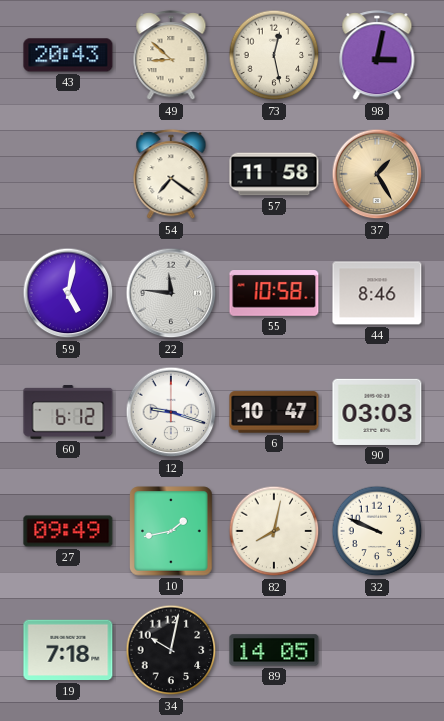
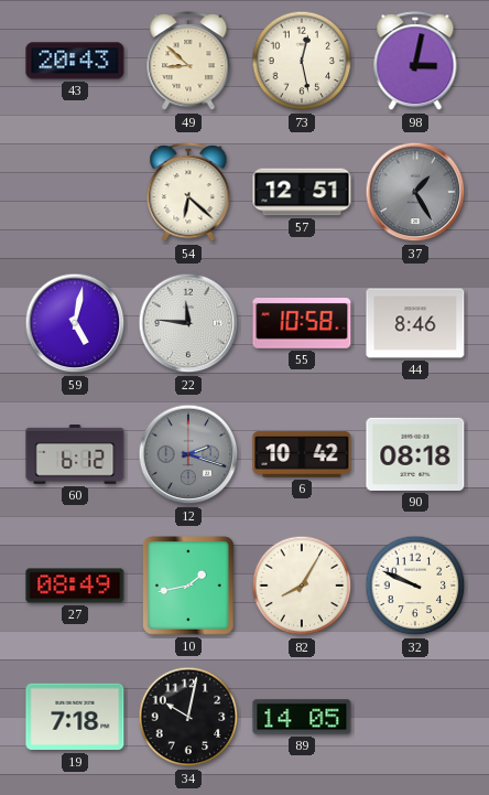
54: 7:21 -> 6:22 (188, 193)
57: 11:58 -> 12:51 (302, 192)
37 dial: champagne -> grey (415, 192)
12: 9:18 -> 2:18 (188, 454)
12 dial: white -> grey (188, 454)
6: 10:47 -> 10:42 (302, 454)
90: 03:03 -> 08:18 (415, 454)
27: 09:49 -> 08:49 (75, 585)
82: 8:02 -> 8:05 (302, 585)
